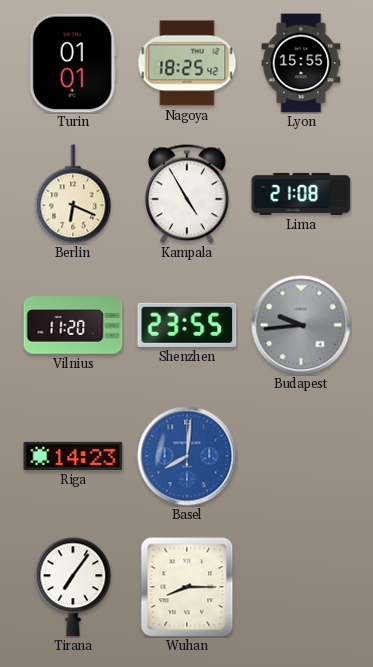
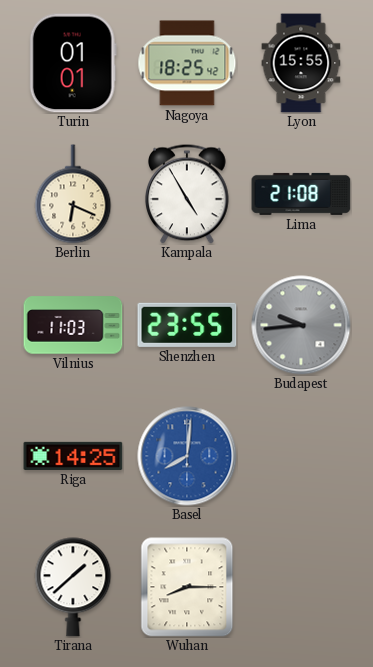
Vilnius: 11:20 -> 11:03 (73, 325)
Riga: 14:23 -> 14:25 (73, 456)
Tirana: 7:06 -> 1:38 (73, 587)
